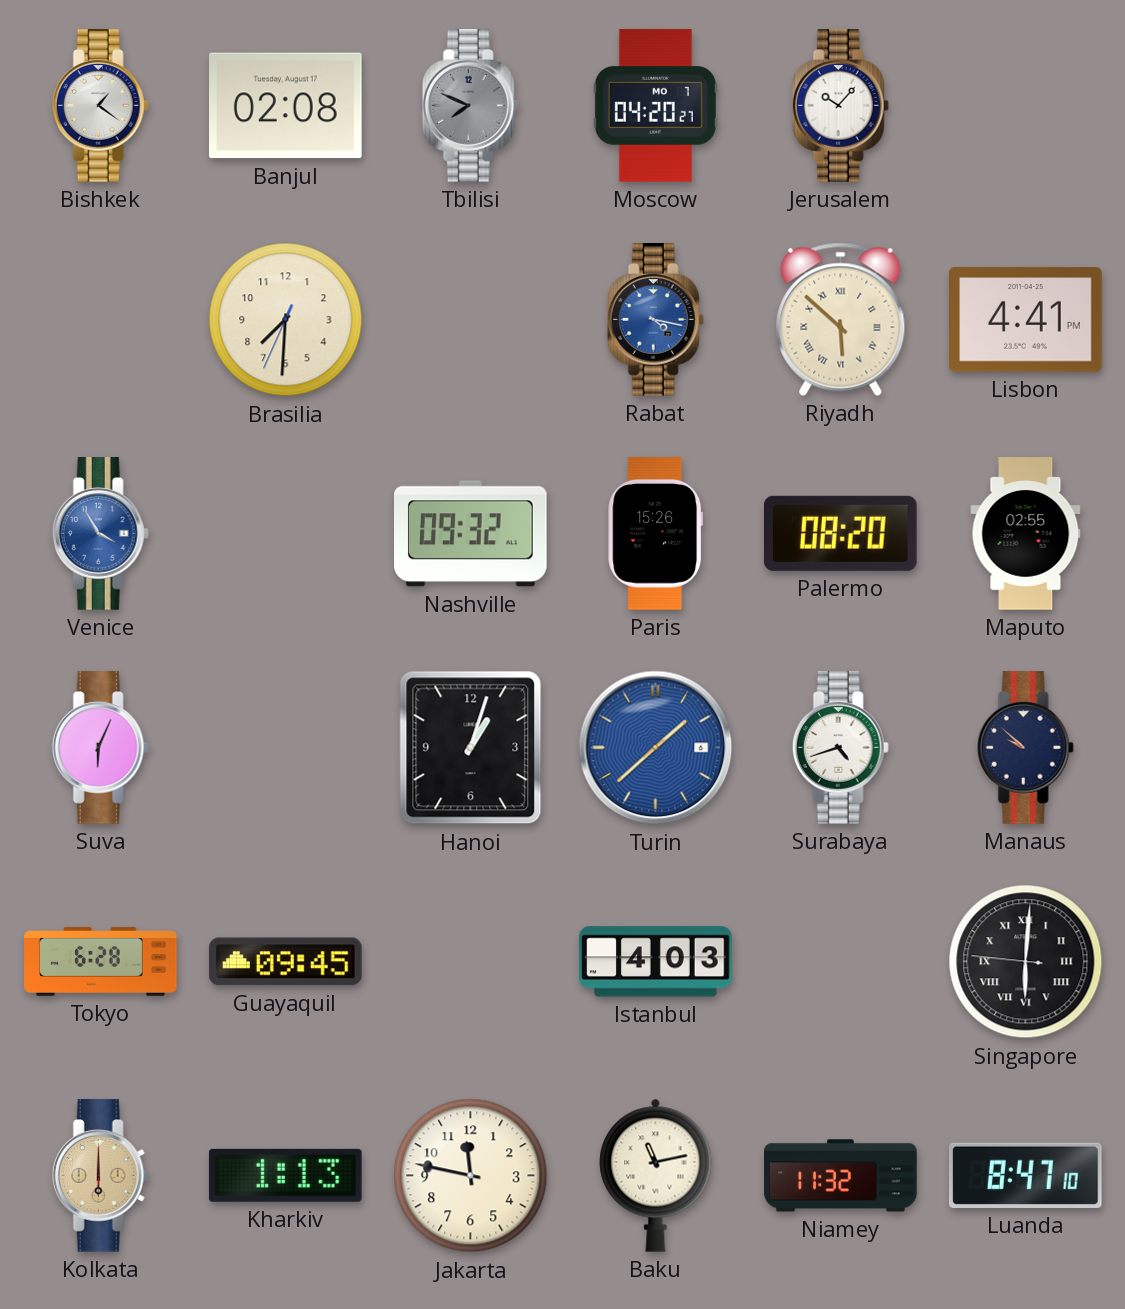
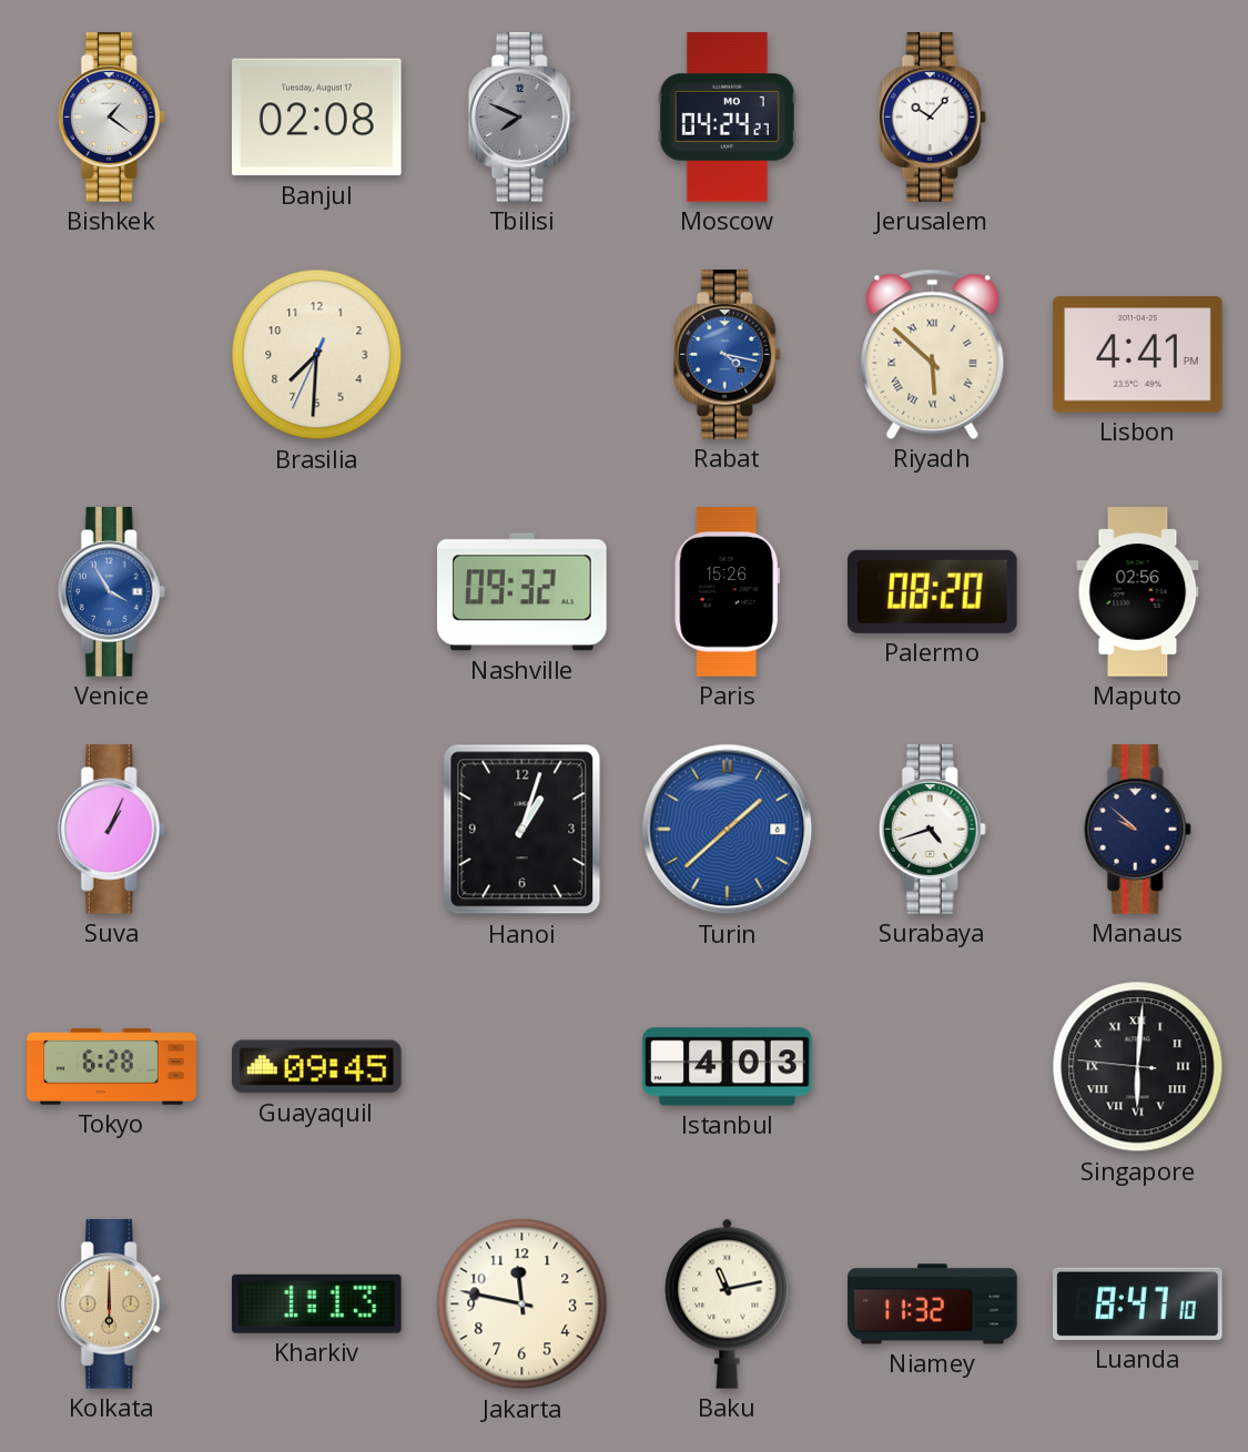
Moscow: 04:20 -> 04:24 (727, 118)
Maputo: 02:55 -> 02:56 (1138, 592)
Suva: 6:04 -> 1:04 (111, 830)
